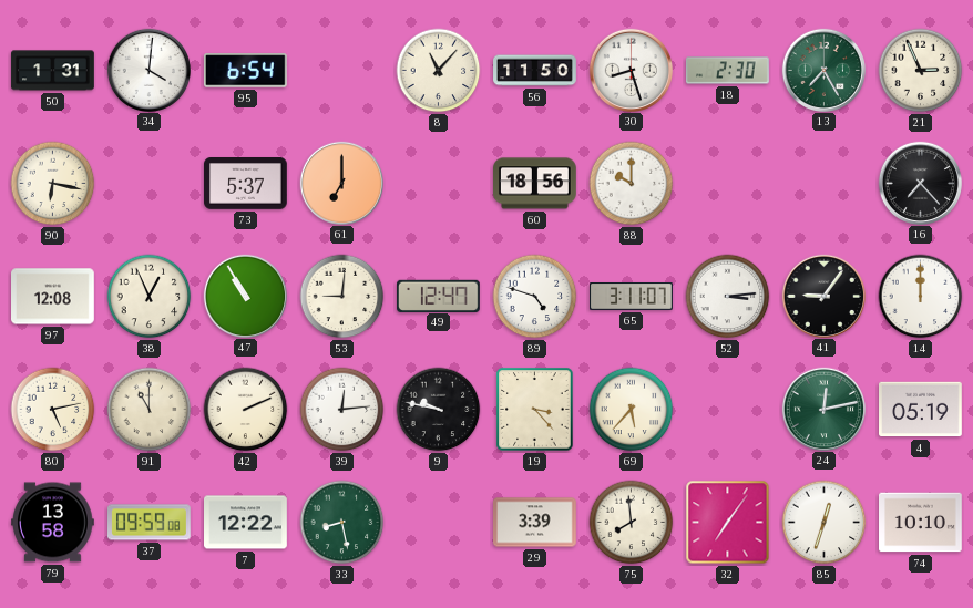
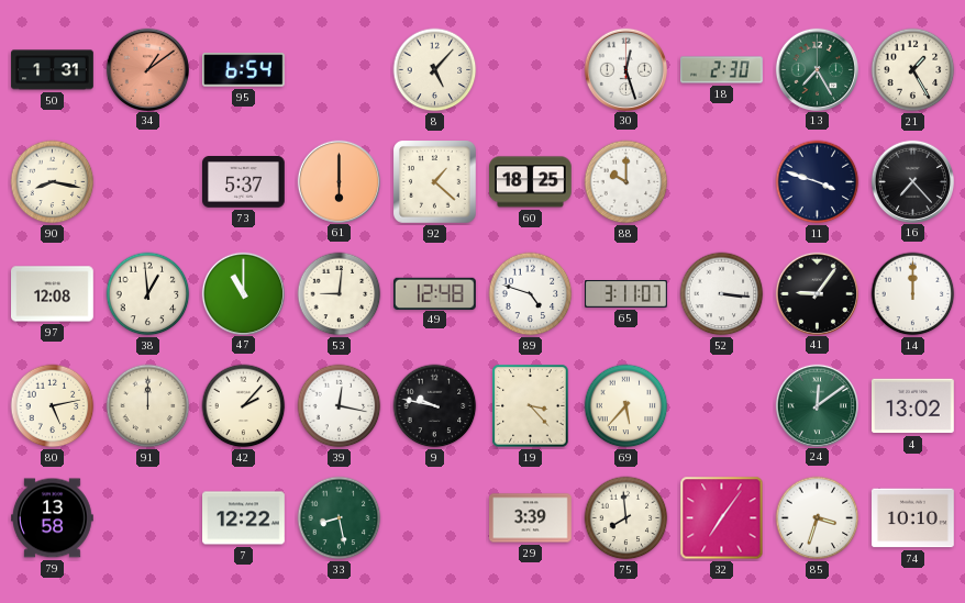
34: 4:01 -> 1:09 (147, 69)
34 dial: white -> salmon (147, 69)
8: 11:07 -> 5:07 (435, 70)
56: 11:50 -> none (535, 71)
30: 8:27 -> 12:27 (625, 69)
21: 2:56 -> 1:25 (913, 70)
90: 6:17 -> 8:17 (53, 182)
61: 7:00 -> 6:00 (339, 181)
92: none -> 1:22 (435, 182)
60: 18:56 -> 18:25 (531, 182)
11: none -> 3:48 (818, 182)
38: 12:56 -> 12:59 (148, 294)
47: 10:55 -> 11:00 (243, 293)
49: 12:47 -> 12:48 (435, 293)
52: 3:14 -> 3:16 (722, 294)
91: 11:00 -> 12:00 (148, 406)
42: 2:11 -> 2:07 (244, 406)
39: 12:14 -> 12:17 (340, 406)
24: 12:13 -> 12:09 (817, 405)
4: 05:19 -> 13:02 (913, 406)
37: 09:59 -> none (150, 523)
85: 12:33 -> 3:33 (818, 518)
